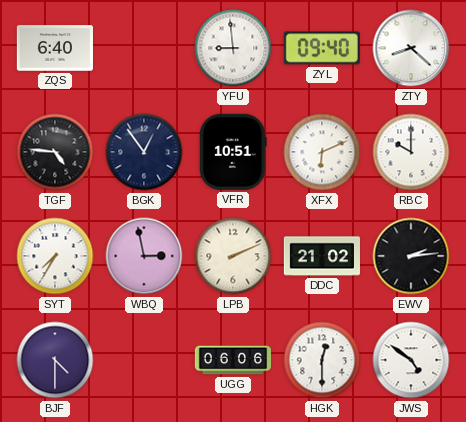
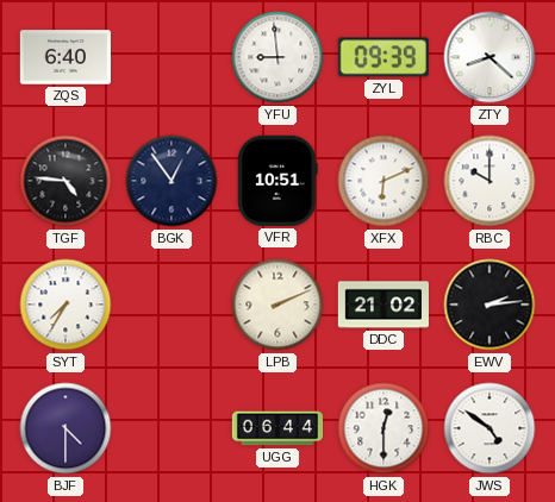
ZYL: 09:40 -> 09:39 (383, 57)
WBQ: 2:58 -> none (144, 256)
UGG: 06:06 -> 06:44 (276, 428)
